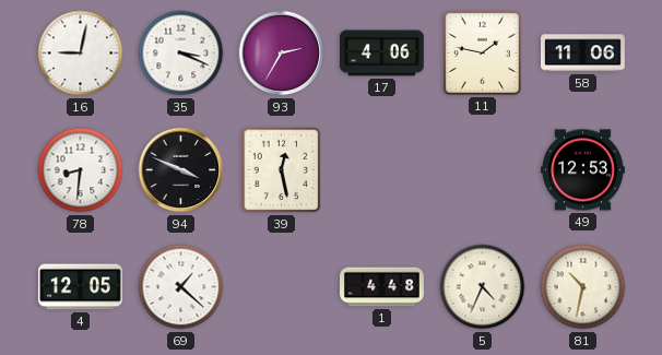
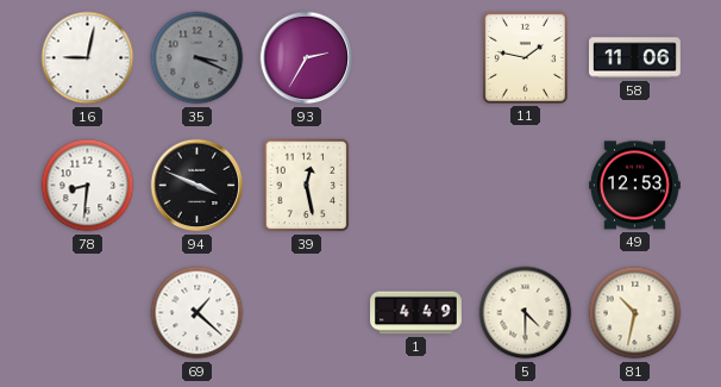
35 dial: white -> grey (198, 58)
17: 4:06 -> none (382, 54)
4: 12:05 -> none (81, 287)
1: 4:48 -> 4:49 (416, 313)
5: 4:34 -> 4:30 (526, 313)
